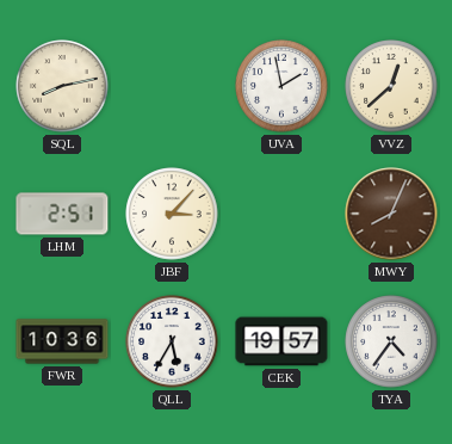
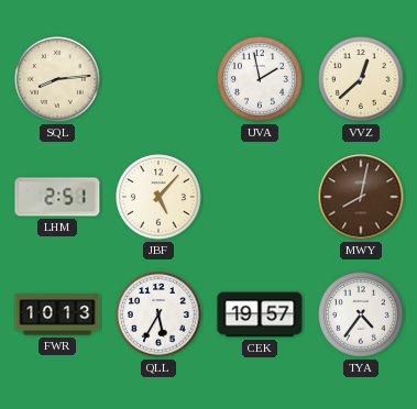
SQL: 8:13 -> 8:14 (57, 79)
JBF: 3:07 -> 5:07 (158, 197)
MWY: 8:04 -> 8:02 (361, 197)
FWR: 10:36 -> 10:13 (57, 314)
